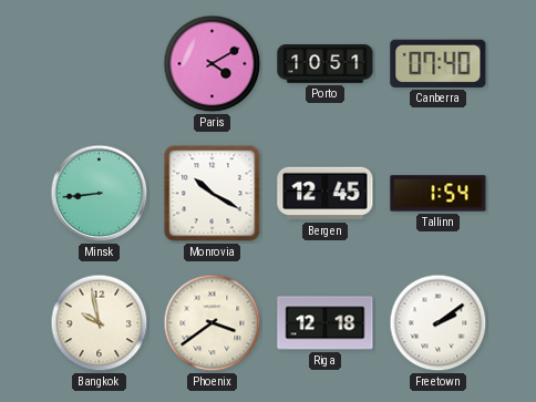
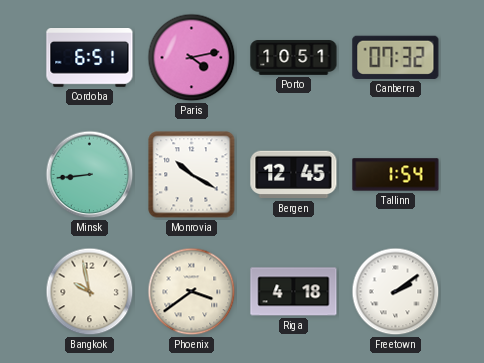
Cordoba: none -> 6:51 (90, 58)
Paris: 4:10 -> 4:13 (192, 58)
Canberra: 07:40 -> 07:32 (396, 57)
Riga: 12:18 -> 4:18 (294, 292)
